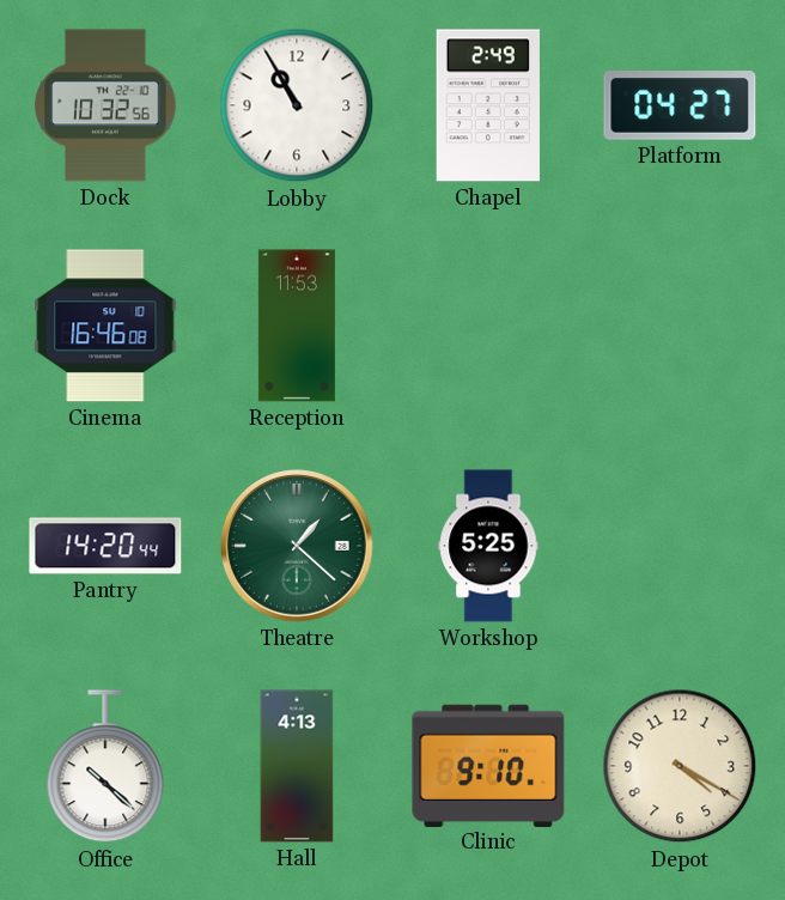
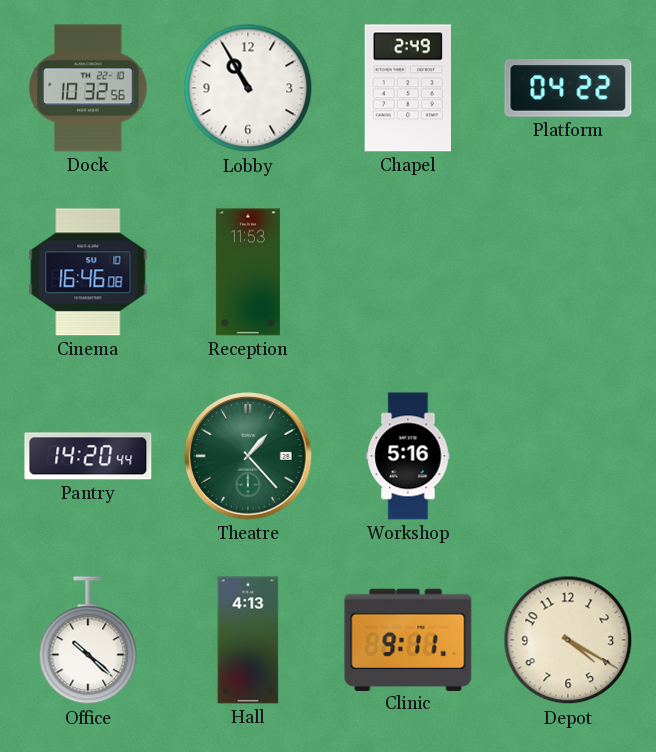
Platform: 04:27 -> 04:22 (568, 88)
Theatre: 1:22 -> 1:23 (248, 456)
Workshop: 5:25 -> 5:16 (408, 456)
Clinic: 9:10 -> 9:11 (408, 639)
